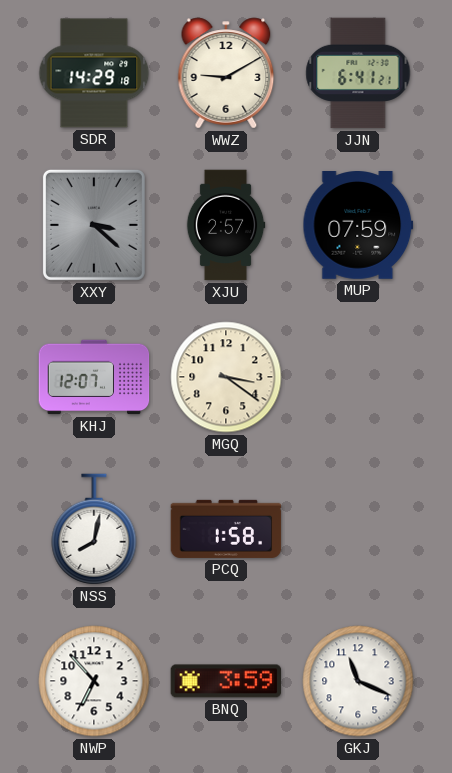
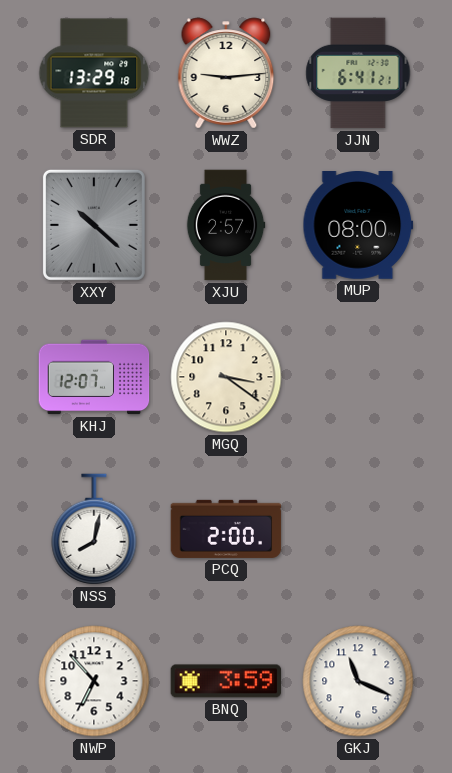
SDR: 14:29 -> 13:29 (94, 73)
WWZ: 9:10 -> 9:14 (226, 73)
XXY: 3:22 -> 10:22 (94, 225)
MUP: 07:59 -> 08:00 (358, 226)
PCQ: 1:58 -> 2:00 (226, 529)
